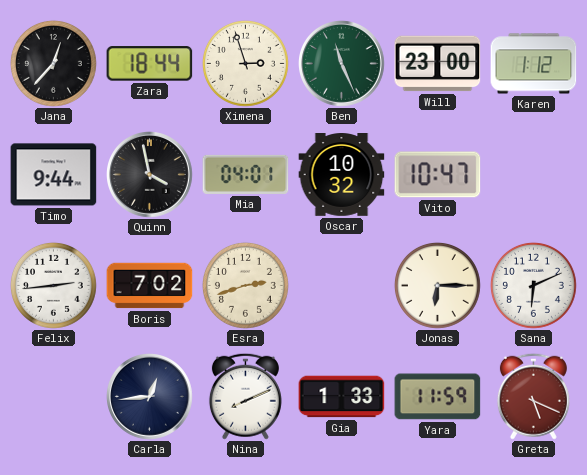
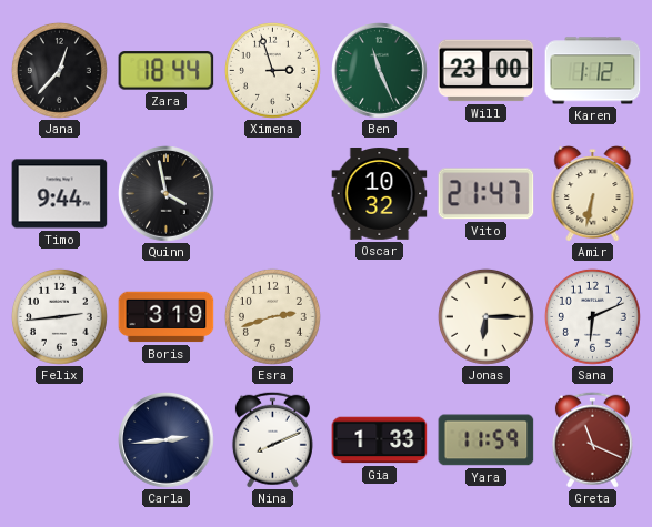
Mia: 04:01 -> none (246, 174)
Vito: 10:47 -> 21:47 (487, 194)
Amir: none -> 6:32 (593, 194)
Boris: 7:02 -> 3:19 (167, 317)
Carla: 12:44 -> 2:44 (167, 440)
Greta: 5:19 -> 11:19 (592, 439)
